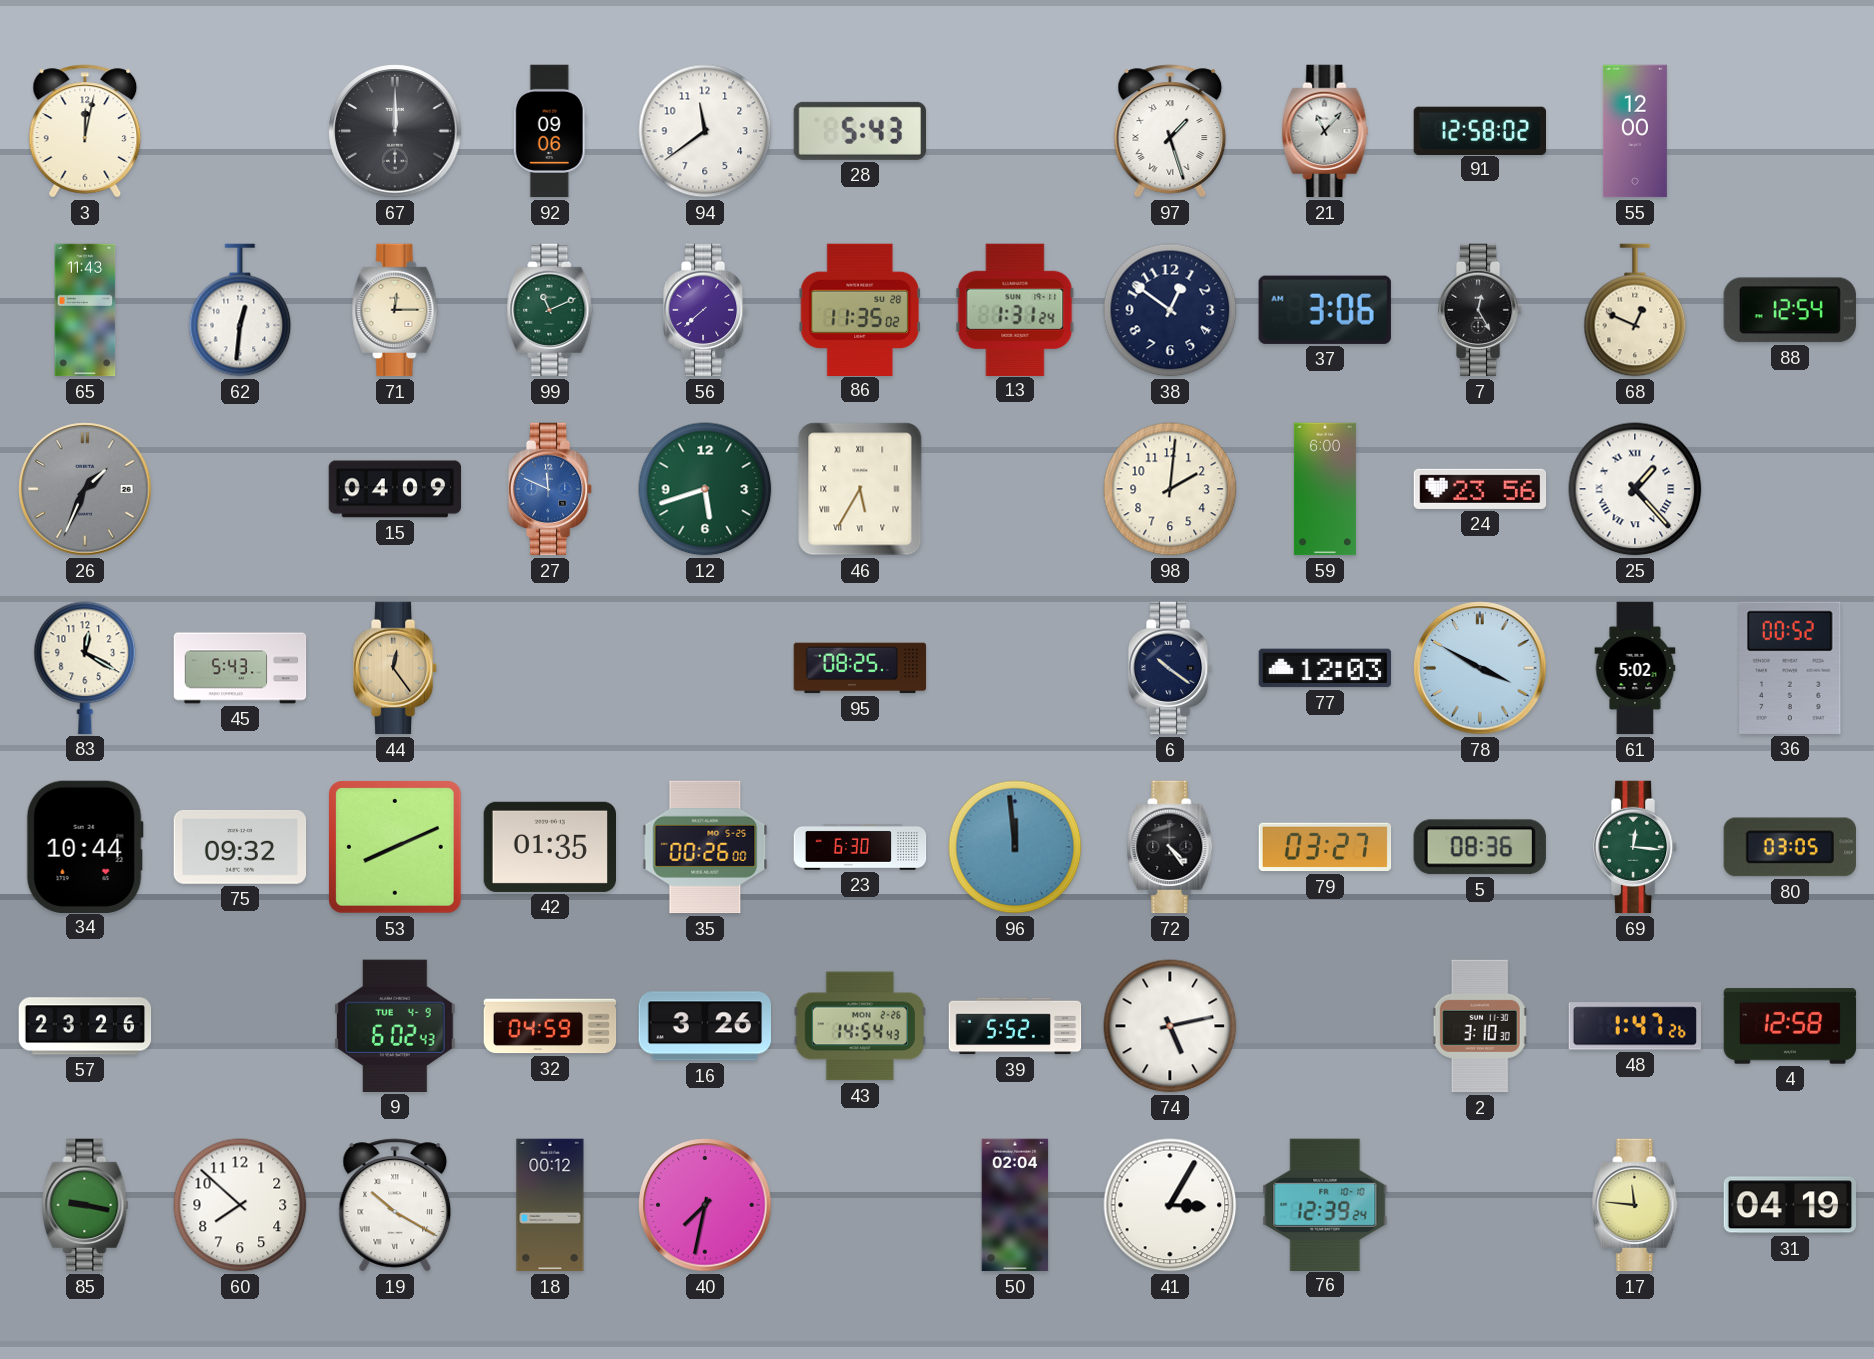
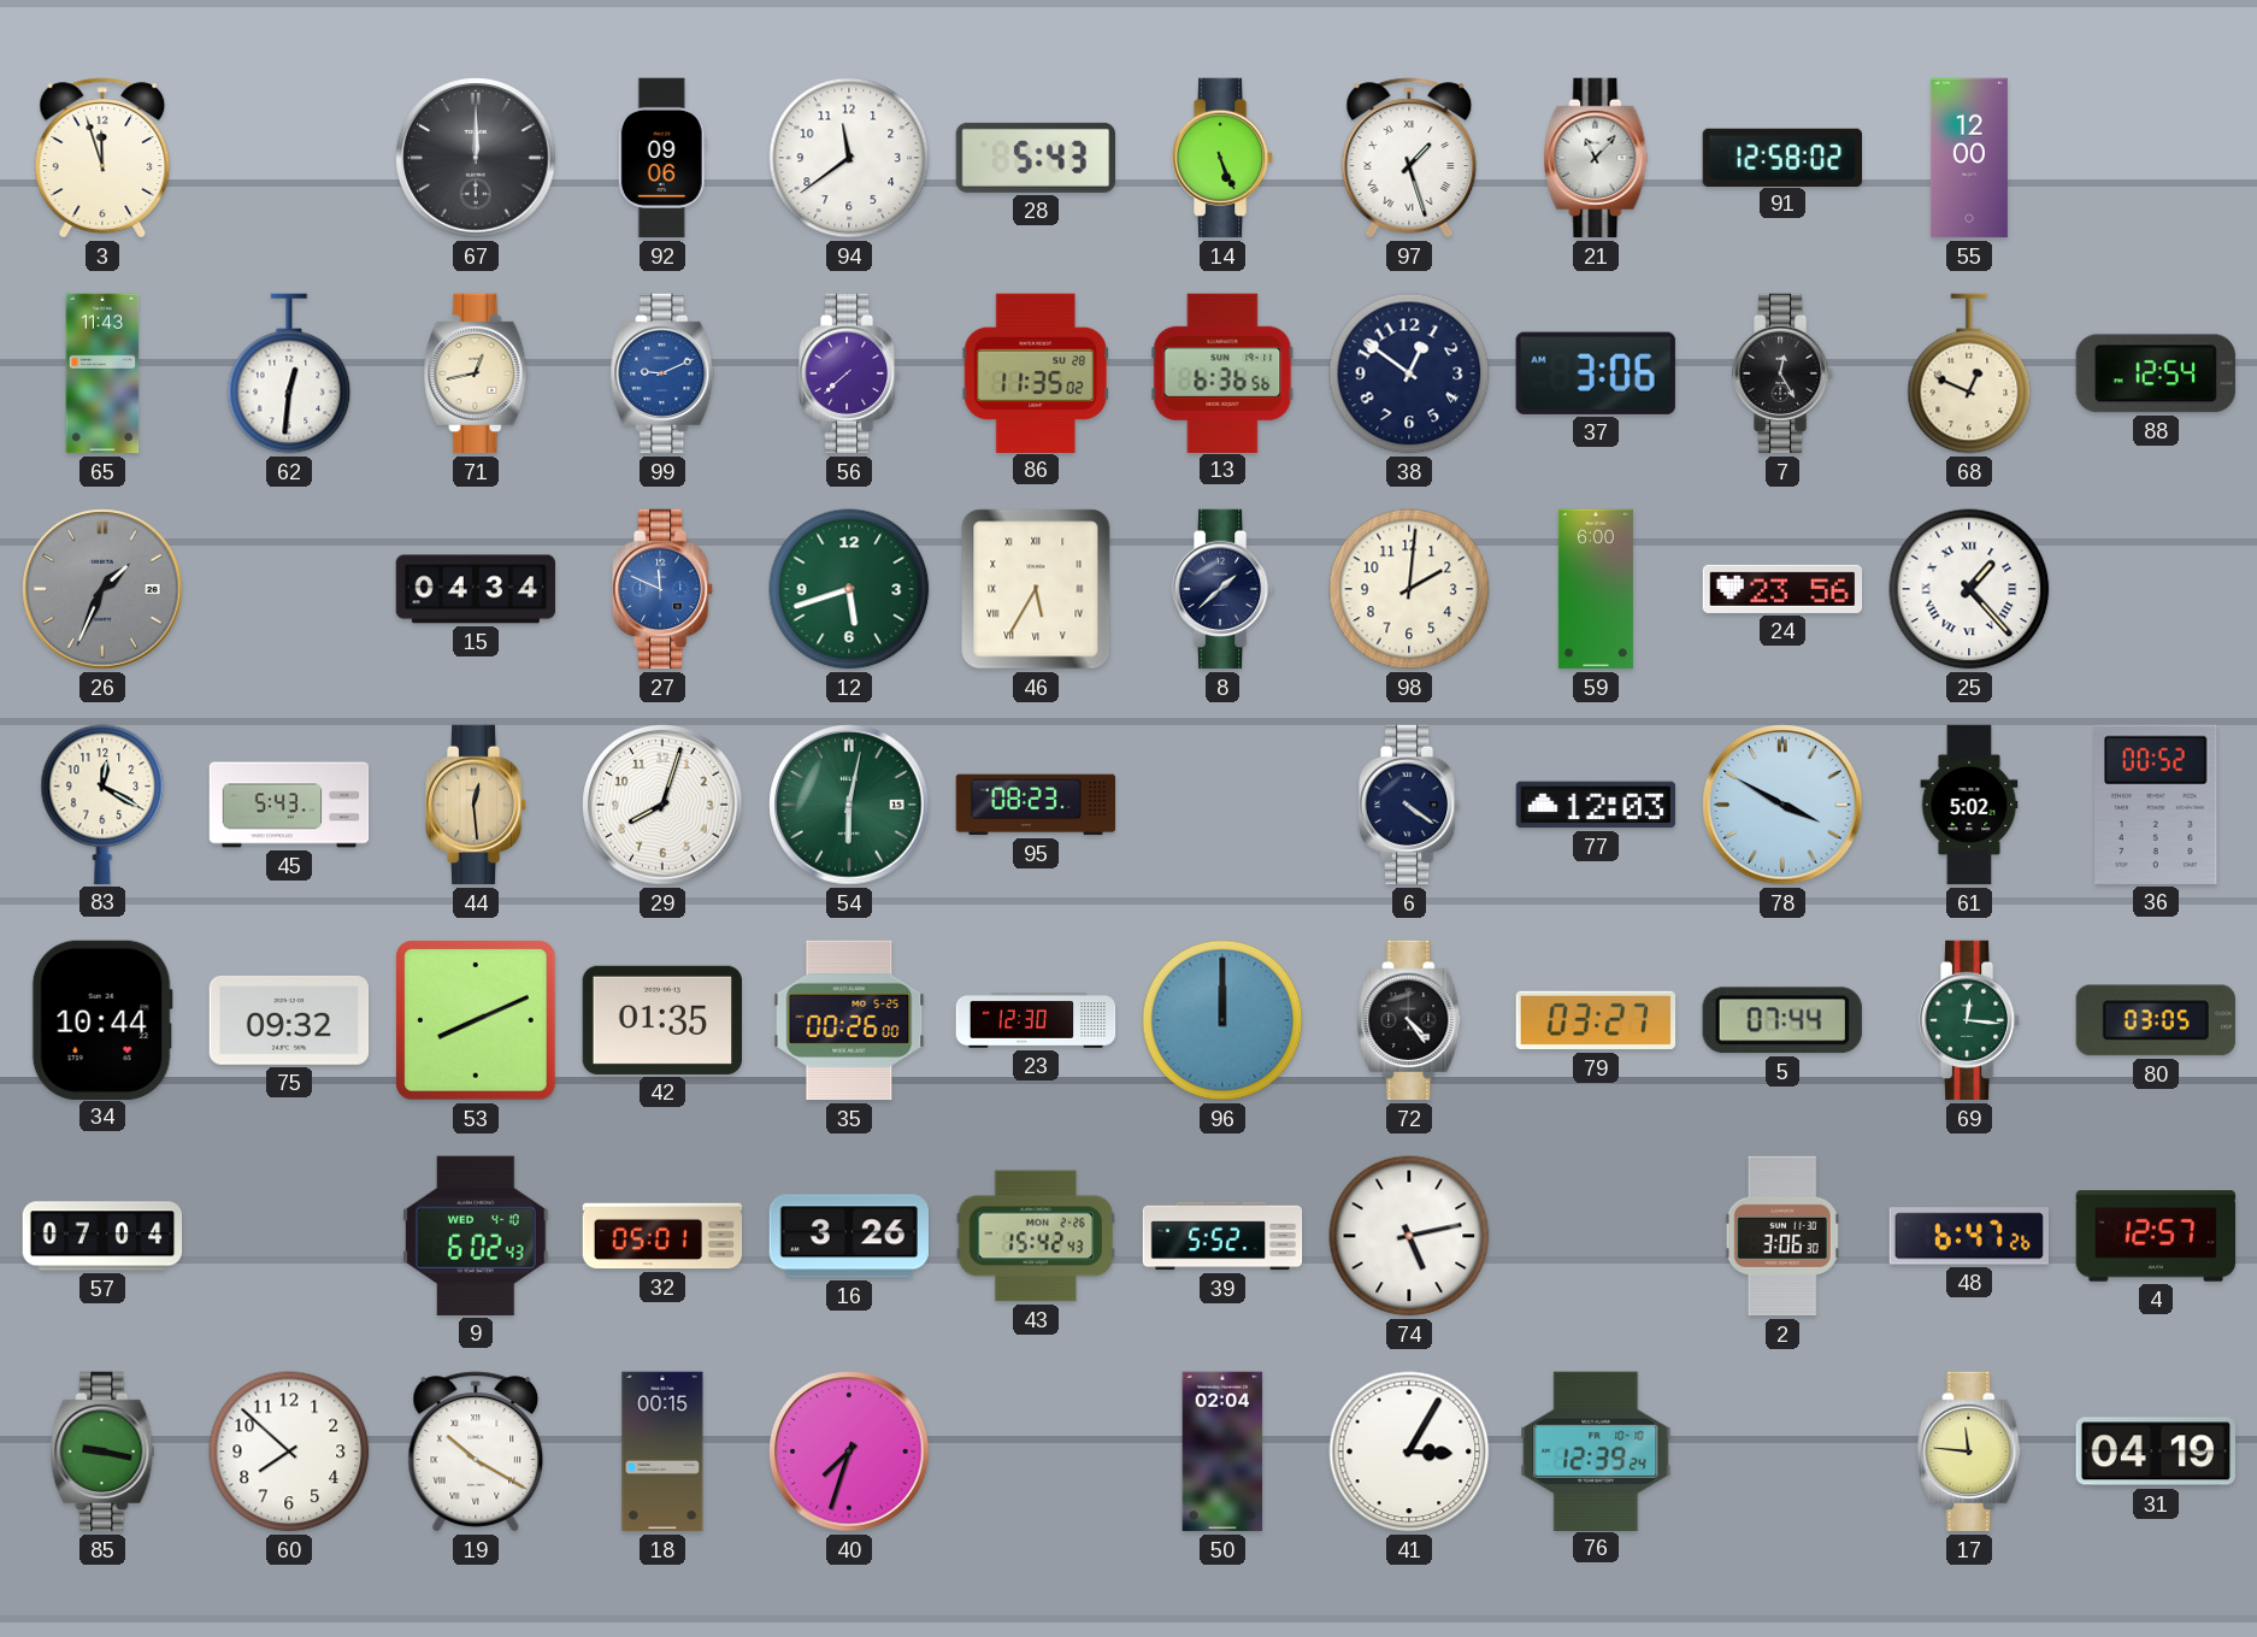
3: 12:02 -> 11:57 (102, 158)
14: none -> 5:26 (1222, 158)
71: 12:15 -> 12:43 (476, 373)
99: 11:11 -> 9:11 (662, 373)
99 dial: green -> blue (662, 373)
13: 1:31 -> 6:36 (1222, 372)
15: 04:09 -> 04:34 (476, 589)
8: none -> 1:38 (1222, 589)
44: 12:24 -> 12:29 (476, 805)
29: none -> 8:03 (662, 805)
54: none -> 6:02 (849, 805)
95: 08:25 -> 08:23 (1036, 805)
6: 10:21 -> 4:21 (1409, 805)
23: 6:30 -> 12:30 (1036, 1021)
96: 11:59 -> 12:00 (1222, 1020)
5: 08:36 -> 07:44 (1782, 1020)
57: 23:26 -> 07:04 (102, 1236)
9 date: TUE 4-9 -> WED 4-10 (476, 1236)
32: 04:59 -> 05:01 (662, 1236)
43: 14:54 -> 15:42 (1035, 1236)
2: 3:10 -> 3:06 (1782, 1236)
48: 1:47 -> 6:47 (1968, 1236)
4: 12:58 -> 12:57 (2156, 1236)
18: 00:12 -> 00:15 (662, 1451)
40: 7:32 -> 7:33 (849, 1451)
